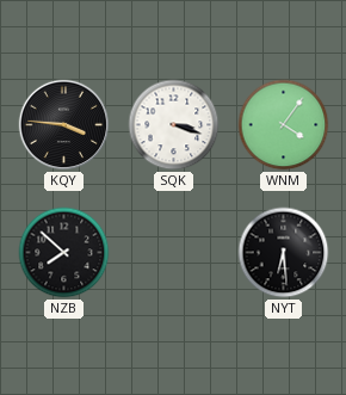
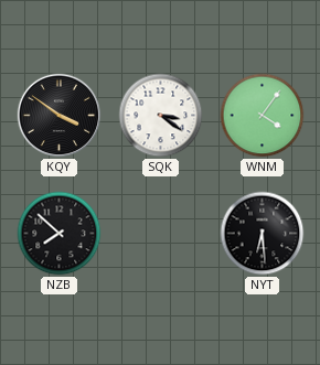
KQY: 3:46 -> 3:51 (60, 116)
SQK: 3:18 -> 3:21 (161, 116)
